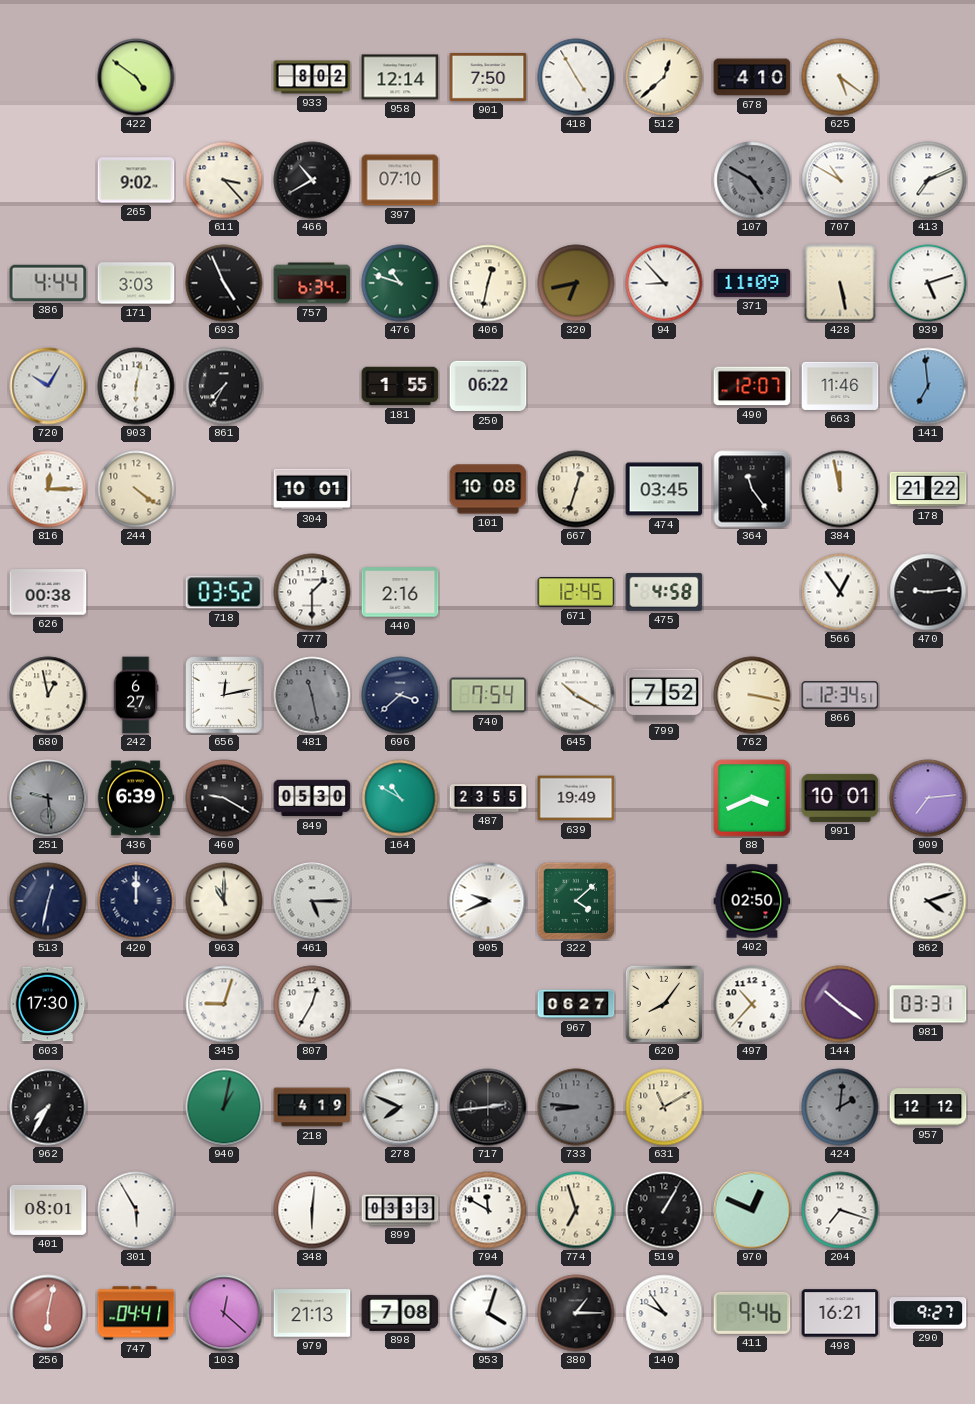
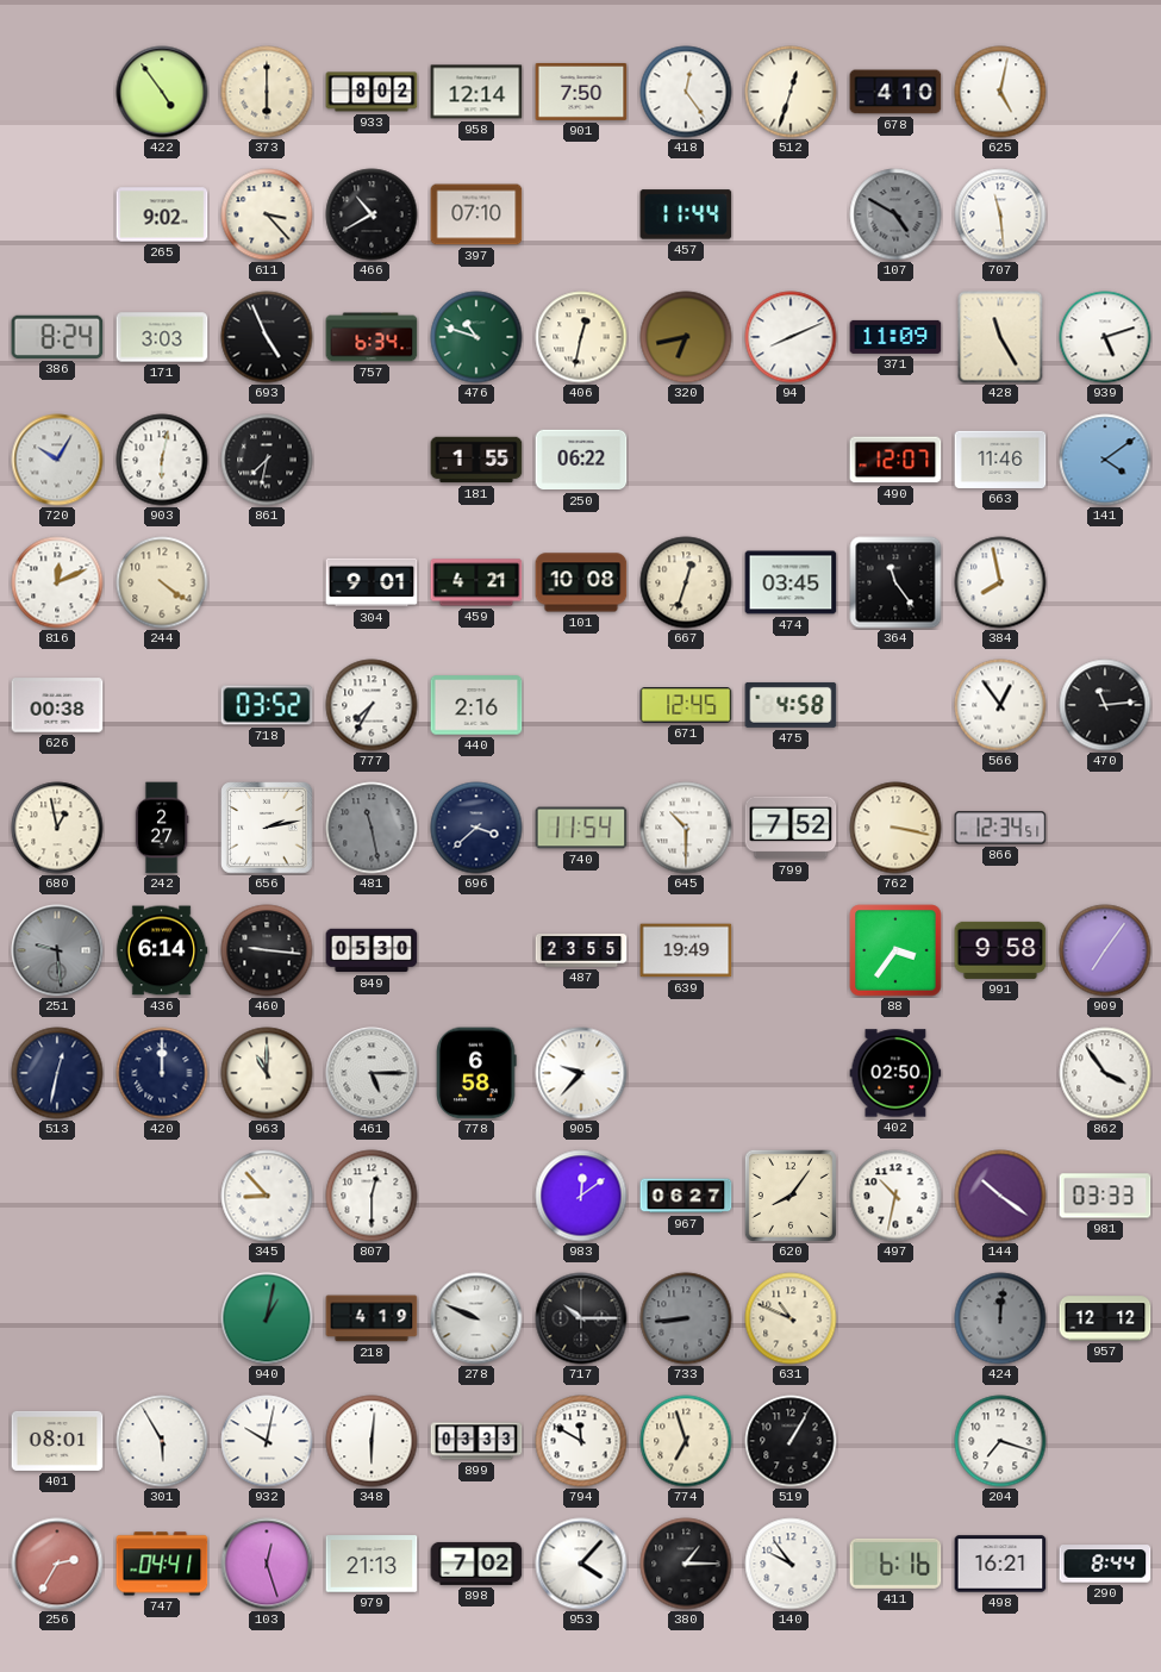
422: 4:51 -> 4:54 (162, 92)
373: none -> 6:00 (267, 92)
418: 4:55 -> 12:24 (686, 92)
512: 12:38 -> 12:33 (791, 92)
625: 5:21 -> 5:02 (1000, 92)
457: none -> 11:44 (686, 214)
707: 10:50 -> 11:29 (1000, 214)
413: 7:11 -> none (928, 180)
386: 4:44 -> 8:24 (57, 337)
94: 8:53 -> 8:11 (791, 337)
428: 5:28 -> 11:25 (1000, 337)
861: 7:35 -> 7:32 (267, 460)
141: 6:59 -> 4:09 (1105, 460)
816: 12:15 -> 12:11 (57, 582)
304: 10:01 -> 9:01 (372, 582)
459: none -> 4:21 (476, 582)
384: 11:58 -> 7:58 (1000, 582)
178: 21:22 -> none (928, 489)
777: 1:30 -> 7:35 (372, 705)
470: 9:14 -> 11:14 (1105, 705)
242: 6:27 -> 2:27 (162, 828)
656: 12:13 -> 2:13 (267, 828)
740: 7:54 -> 11:54 (581, 828)
645: 10:20 -> 10:30 (686, 828)
436: 6:39 -> 6:14 (162, 950)
460: 9:20 -> 9:16 (267, 950)
164: 10:50 -> none (400, 798)
88: 3:41 -> 3:36 (895, 950)
991: 10:01 -> 9:58 (1000, 950)
909: 7:14 -> 7:06 (1105, 950)
778: none -> 6:58 (476, 1073)
905: 9:41 -> 9:37 (581, 1073)
322: 4:08 -> none (576, 901)
862: 4:12 -> 3:54 (1105, 1073)
603: 17:30 -> none (48, 1004)
345: 9:03 -> 8:53 (267, 1196)
807: 12:35 -> 12:30 (372, 1196)
983: none -> 12:09 (581, 1196)
497: 10:37 -> 10:32 (895, 1196)
981: 03:31 -> 03:33 (1105, 1196)
962: 7:35 -> none (48, 1107)
278: 7:49 -> 9:49 (476, 1318)
717: 2:44 -> 10:15 (581, 1318)
733: 8:46 -> 8:44 (686, 1318)
631: 11:10 -> 10:49 (791, 1318)
424: 2:01 -> 12:01 (1000, 1318)
932: none -> 10:02 (267, 1441)
970: 12:49 -> none (752, 1210)
256: 6:02 -> 2:35 (57, 1564)
103: 12:22 -> 12:27 (267, 1564)
898: 7:08 -> 7:02 (476, 1564)
953: 4:03 -> 4:07 (581, 1564)
411: 9:46 -> 6:16 (895, 1564)
290: 9:27 -> 8:44 (1105, 1564)
